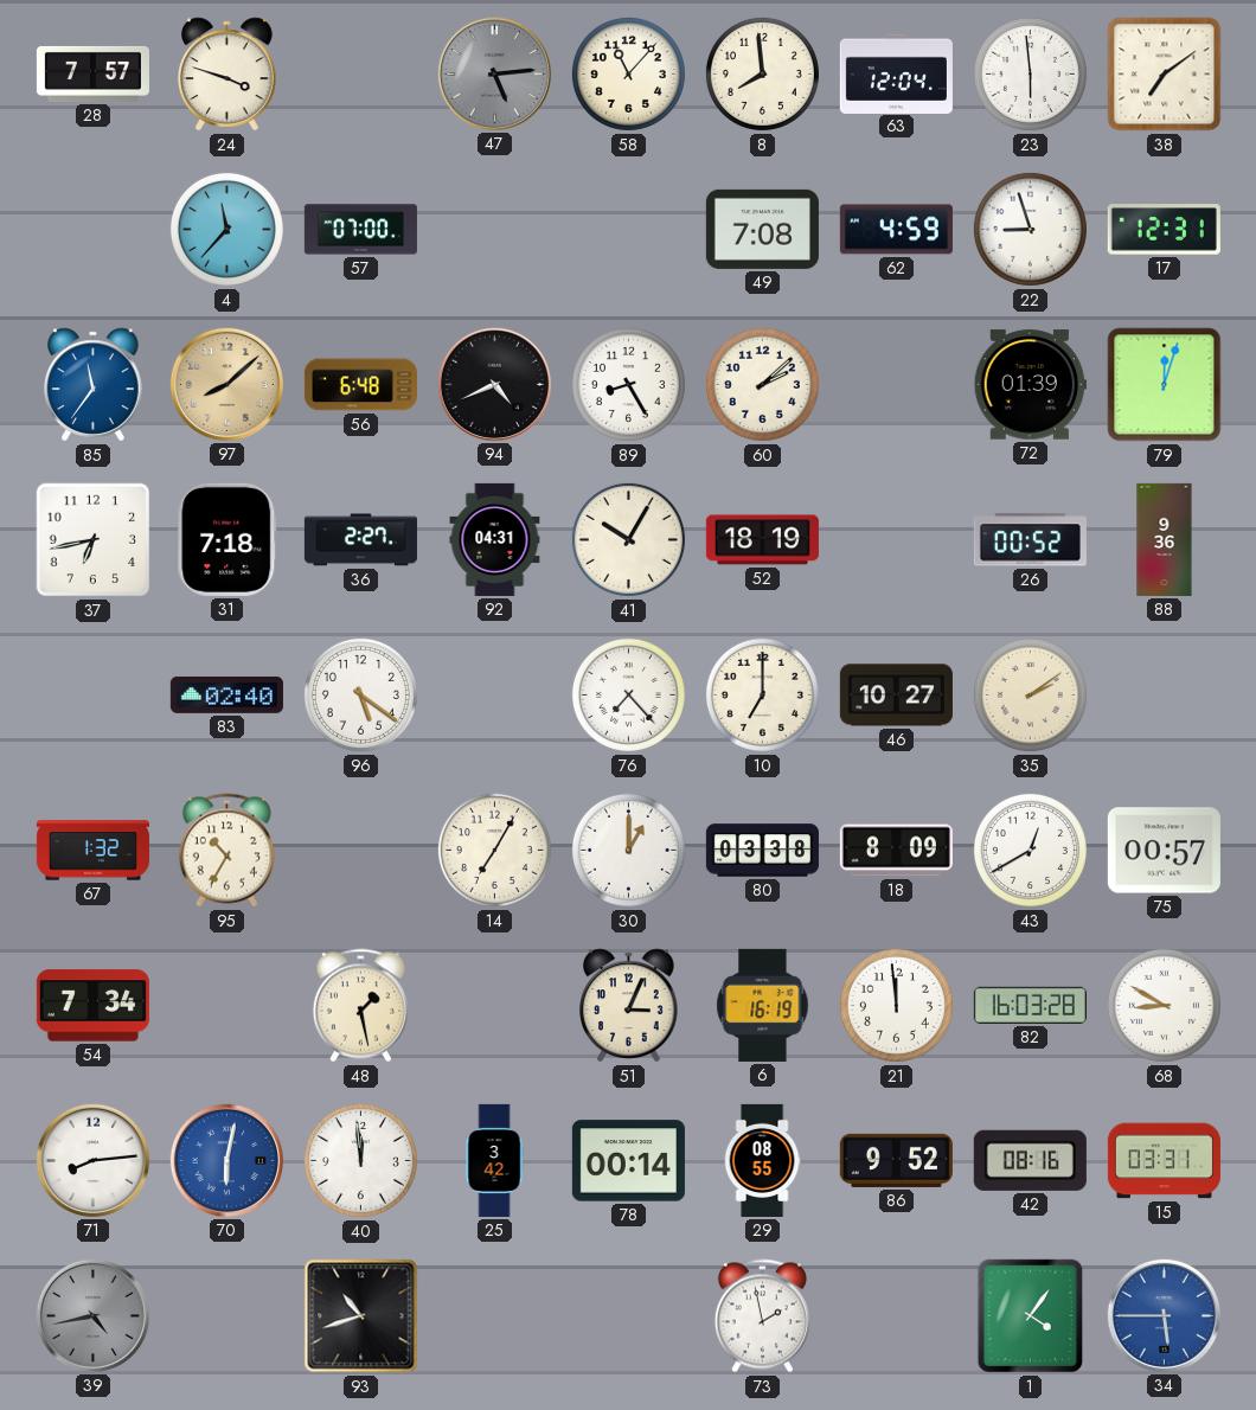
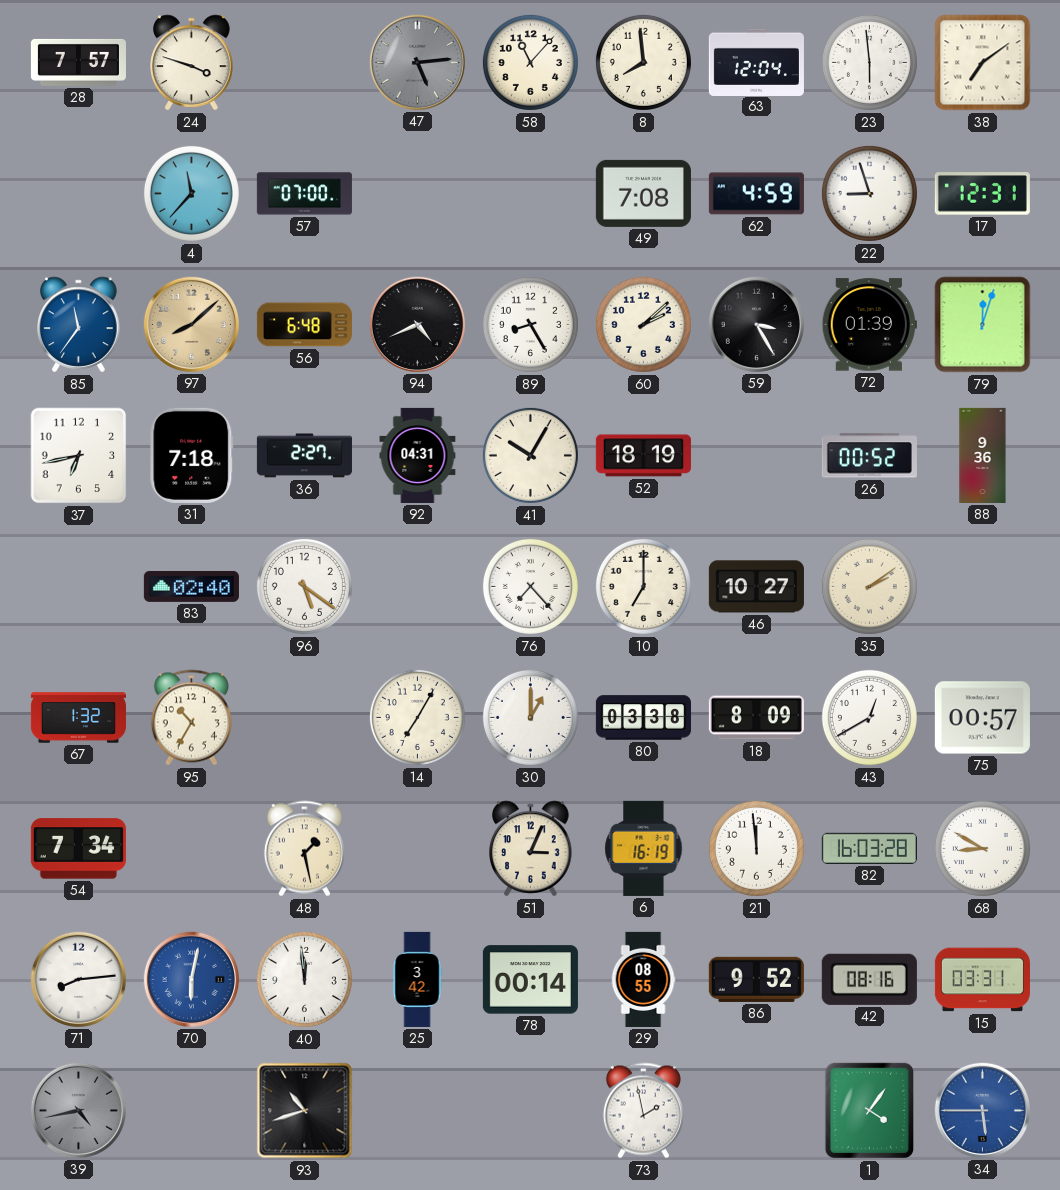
59: none -> 3:25 (756, 324)
